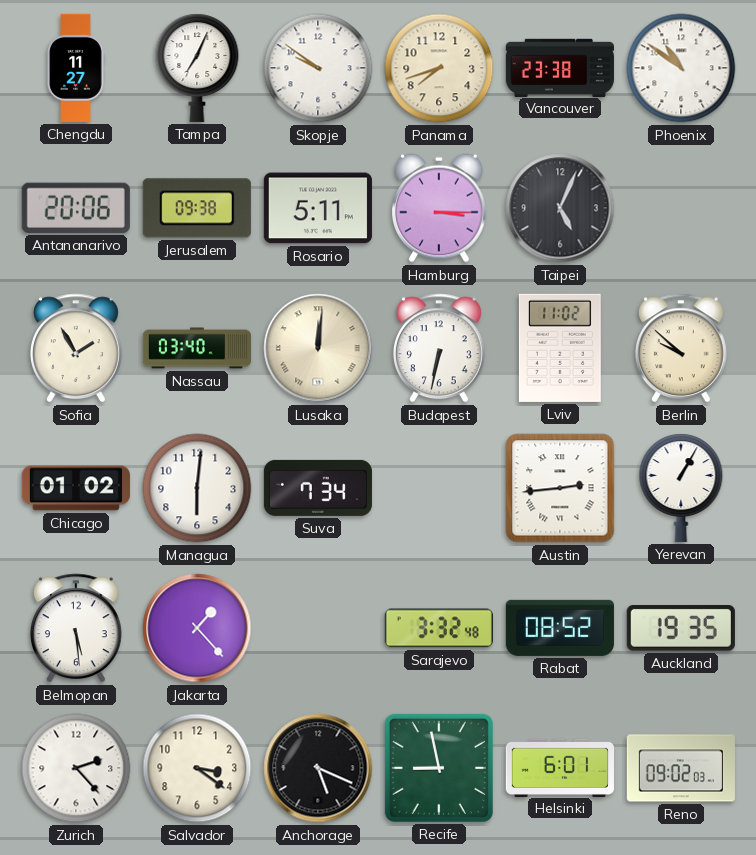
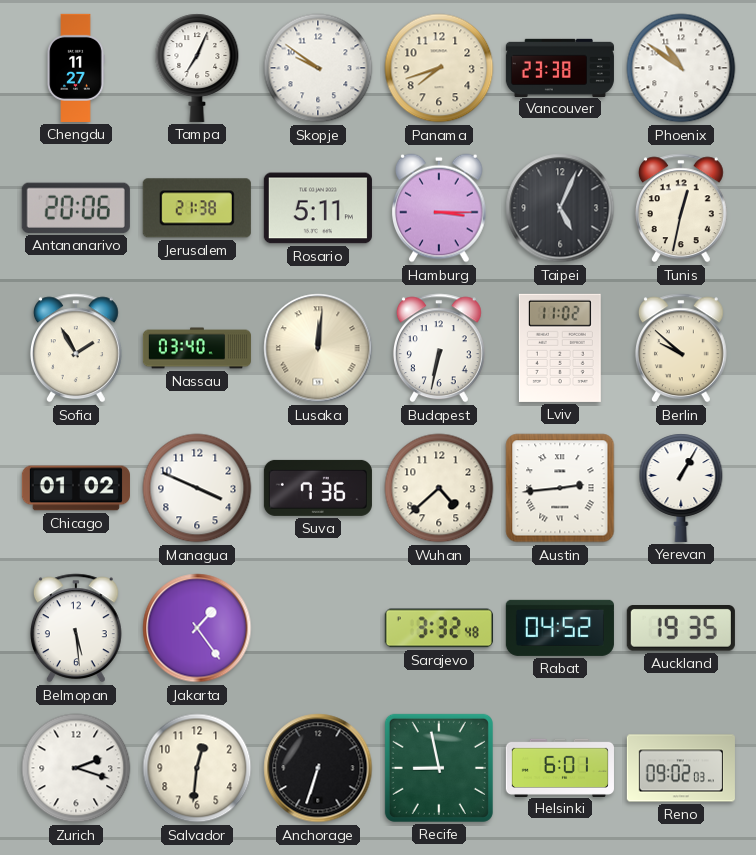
Jerusalem: 09:38 -> 21:38 (197, 208)
Tunis: none -> 12:32 (681, 208)
Managua: 6:01 -> 3:49 (197, 488)
Suva: 7:34 -> 7:36 (318, 488)
Wuhan: none -> 4:38 (439, 488)
Jakarta: 1:23 -> 1:24 (197, 628)
Rabat: 08:52 -> 04:52 (560, 628)
Zurich: 2:23 -> 2:18 (76, 768)
Salvador: 3:21 -> 12:31 (197, 768)
Anchorage: 5:19 -> 6:33 (318, 768)
